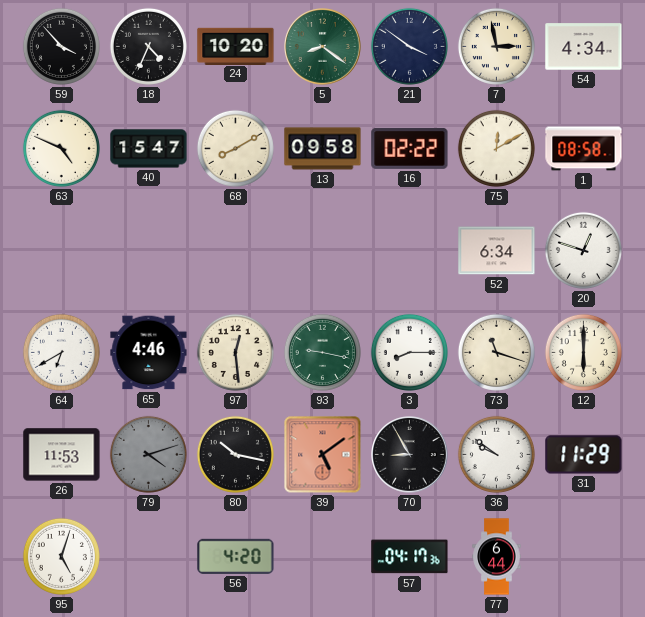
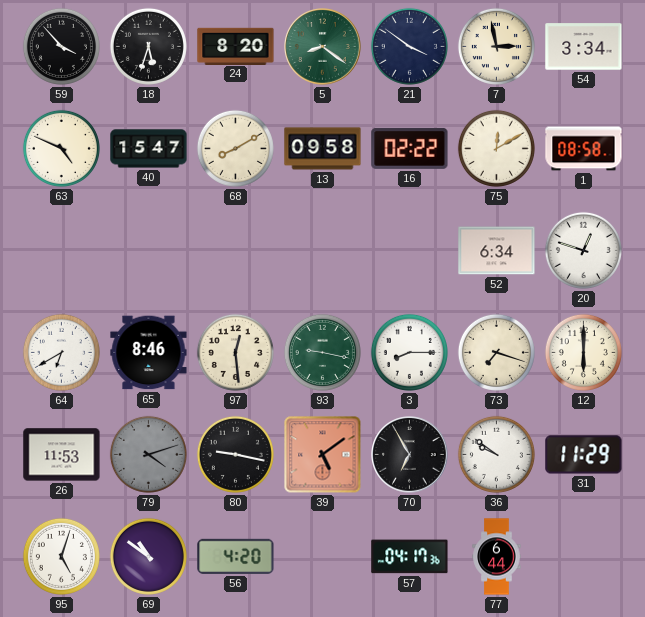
18: 4:34 -> 5:33 (148, 46)
24: 10:20 -> 8:20 (236, 46)
54: 4:34 -> 3:34 (584, 47)
65: 4:46 -> 8:46 (149, 353)
73: 11:18 -> 7:18 (496, 352)
80: 10:17 -> 9:17 (235, 454)
70: 8:55 -> 6:55 (410, 455)
69: none -> 10:51 (148, 556)
